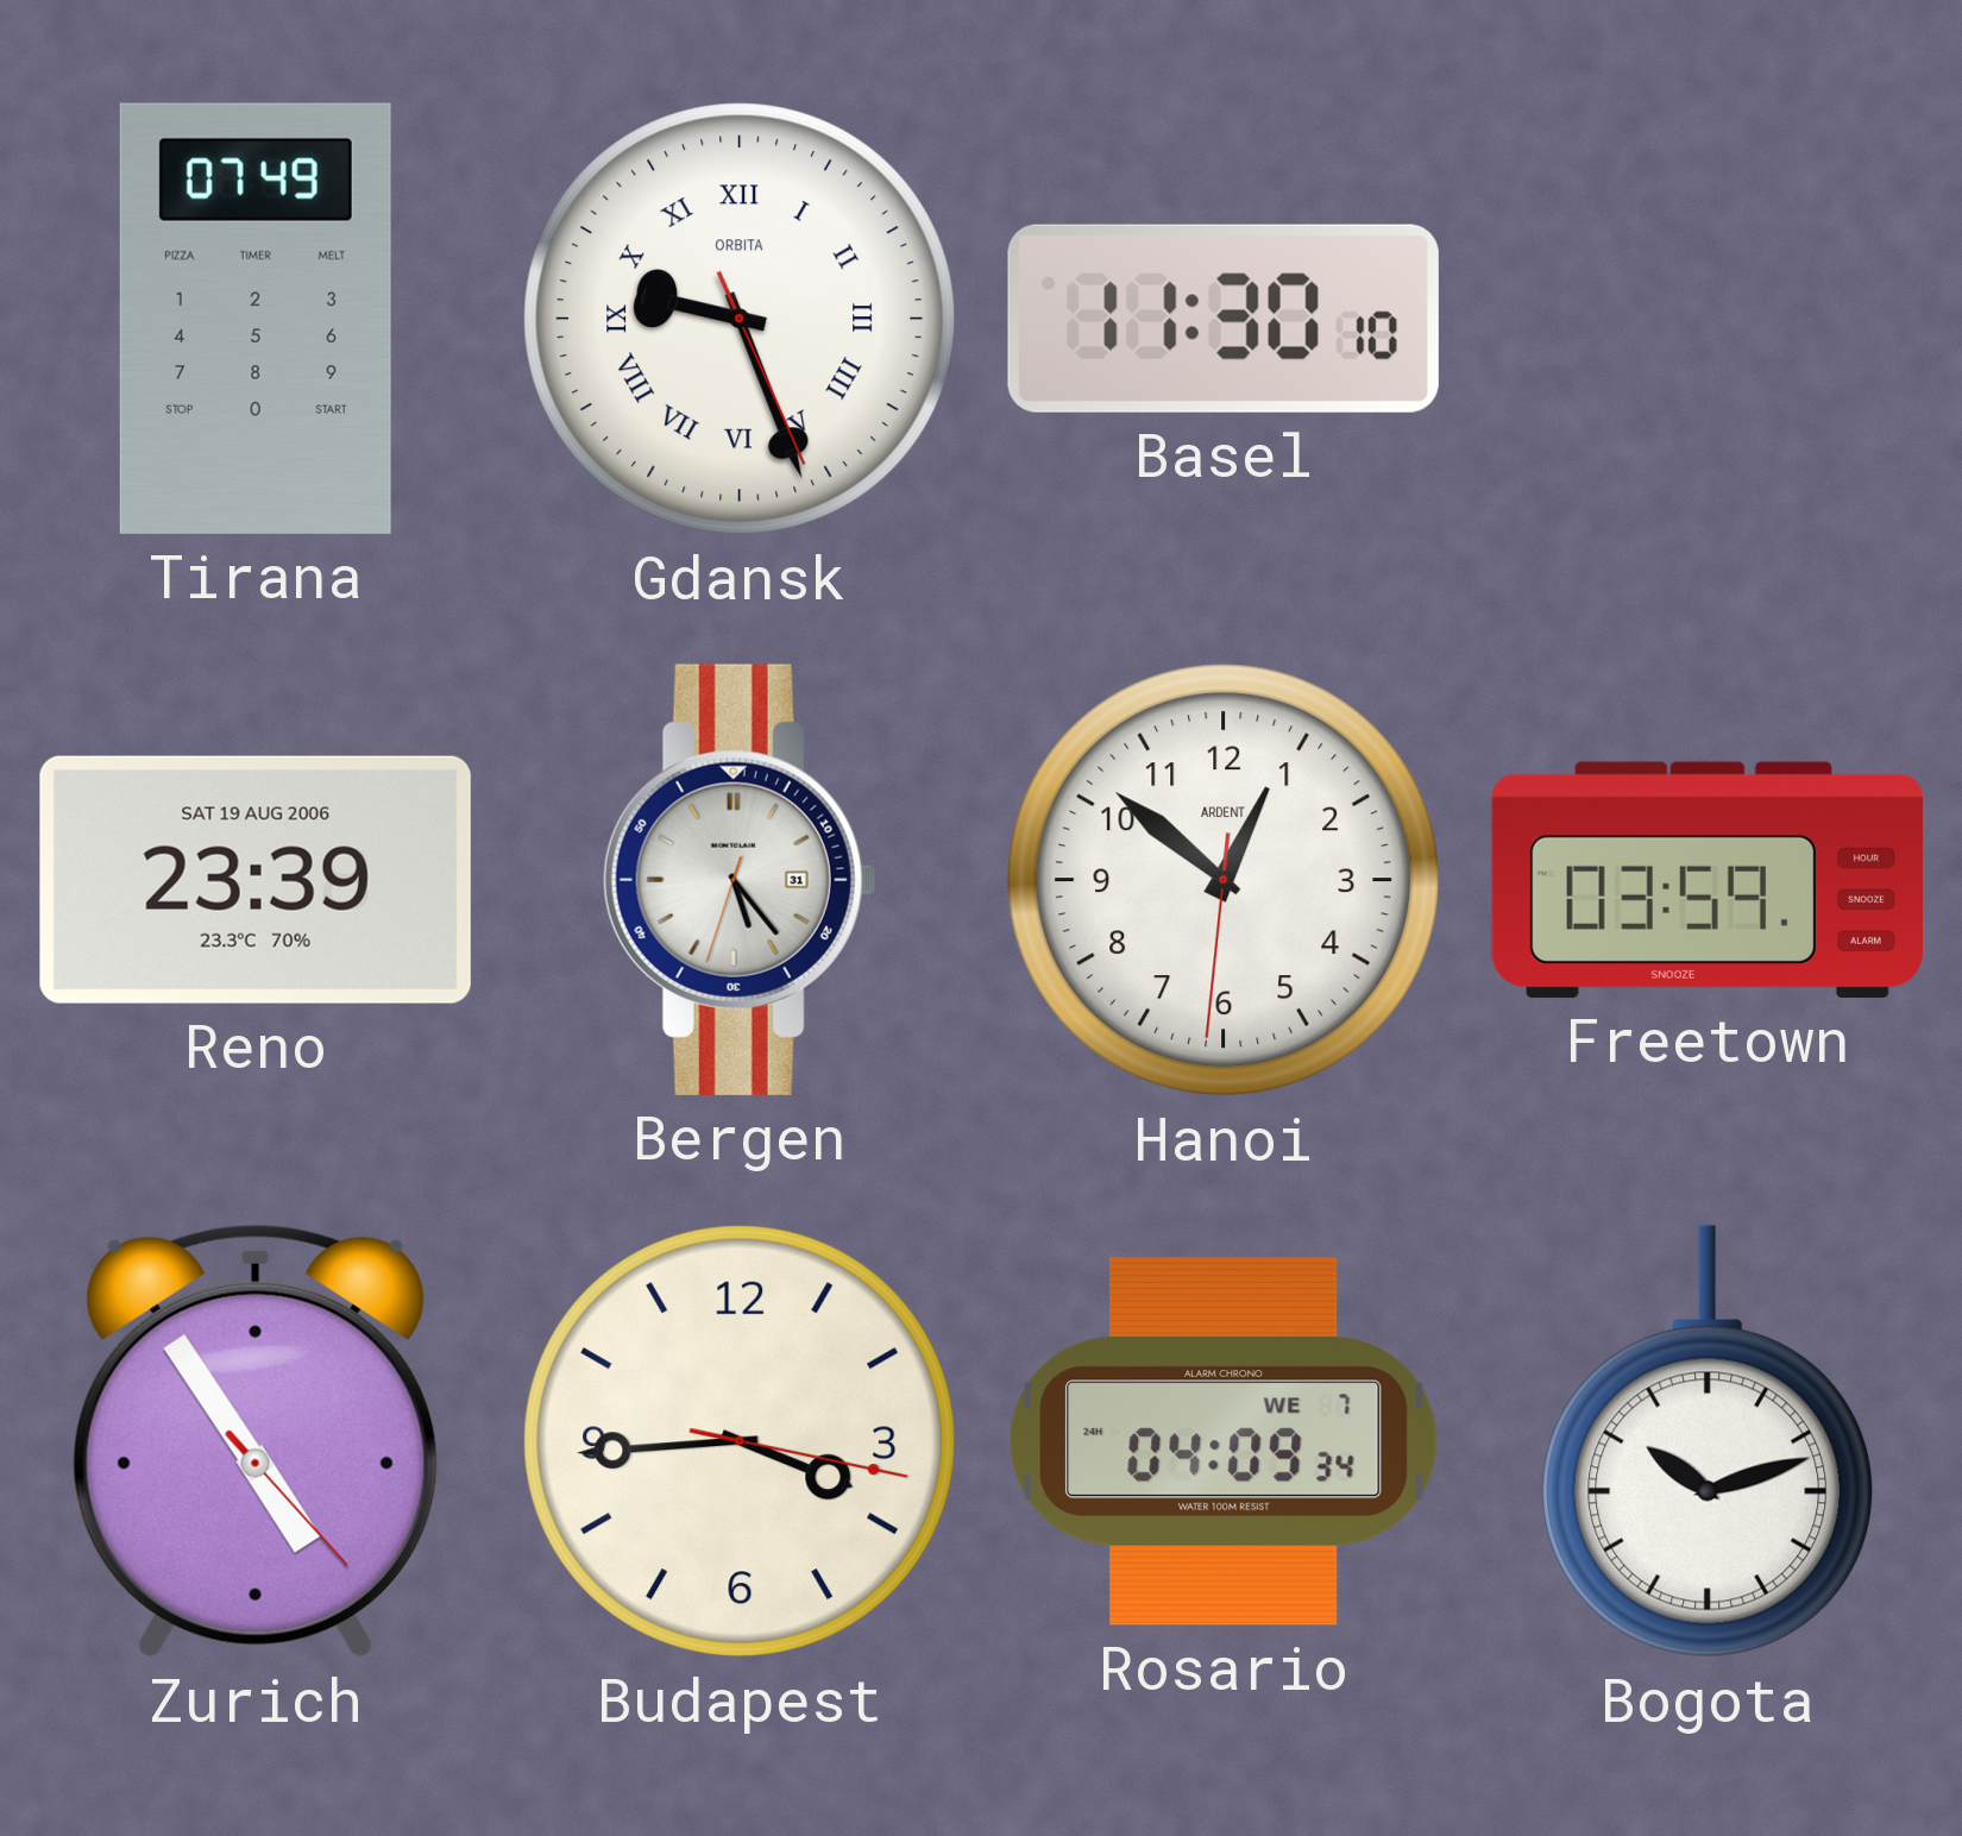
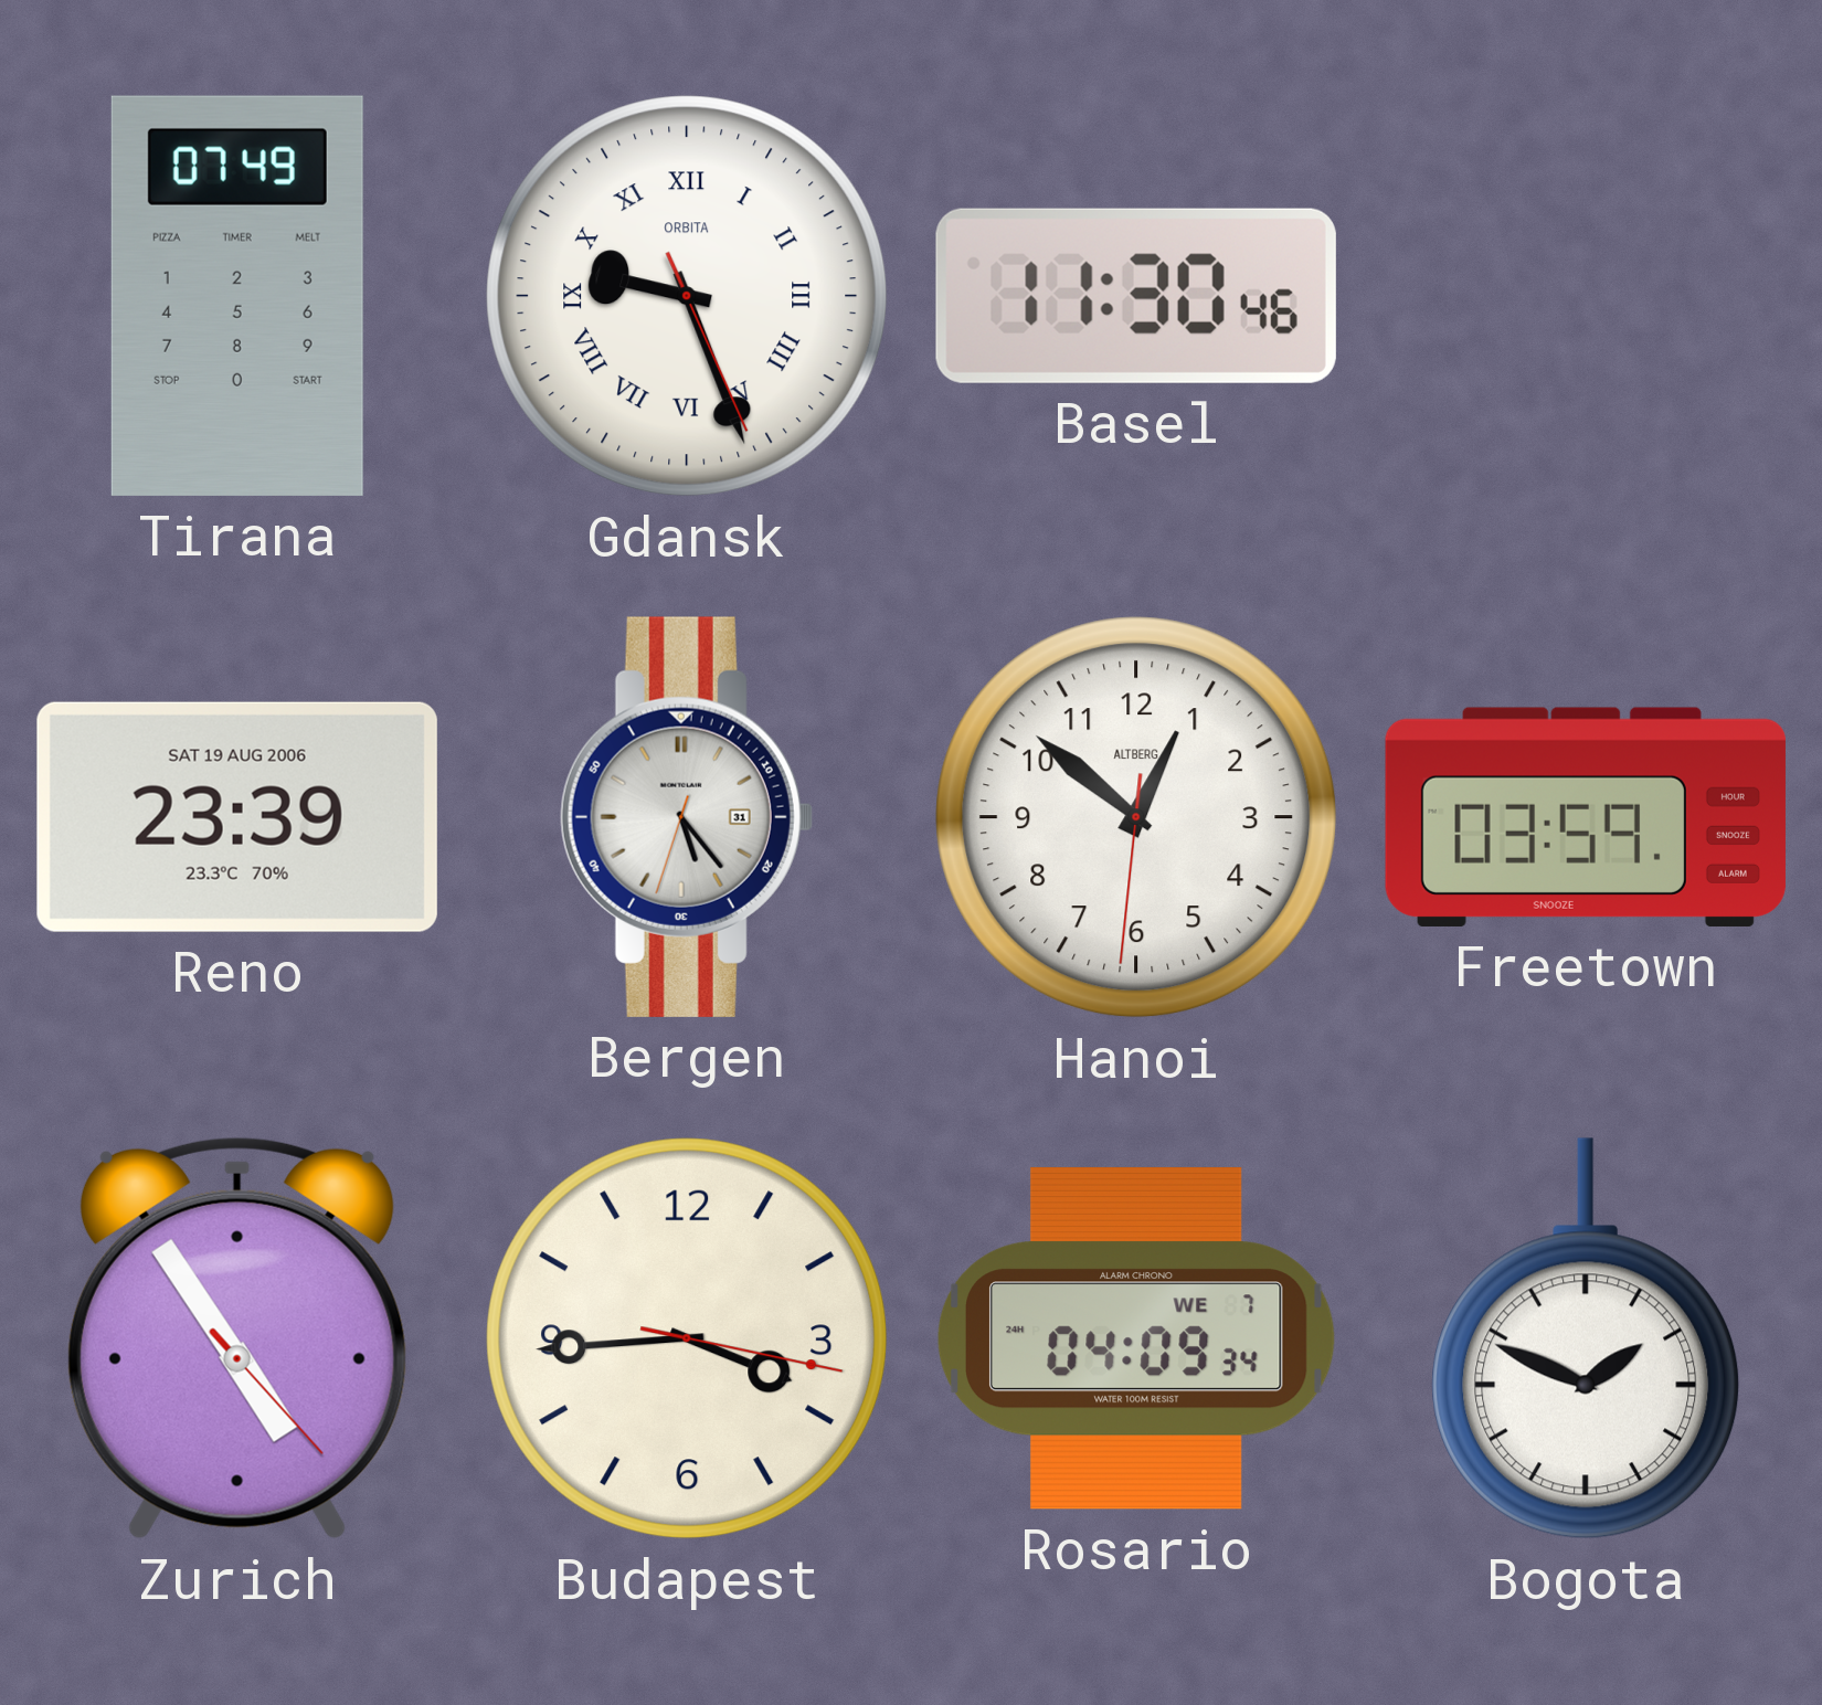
Basel: 11:30:10 -> 11:30:46 (1136, 296)
Hanoi brand: ARDENT -> ALTBERG (1136, 817)
Bogota: 10:12 -> 1:49 (1586, 1338)
